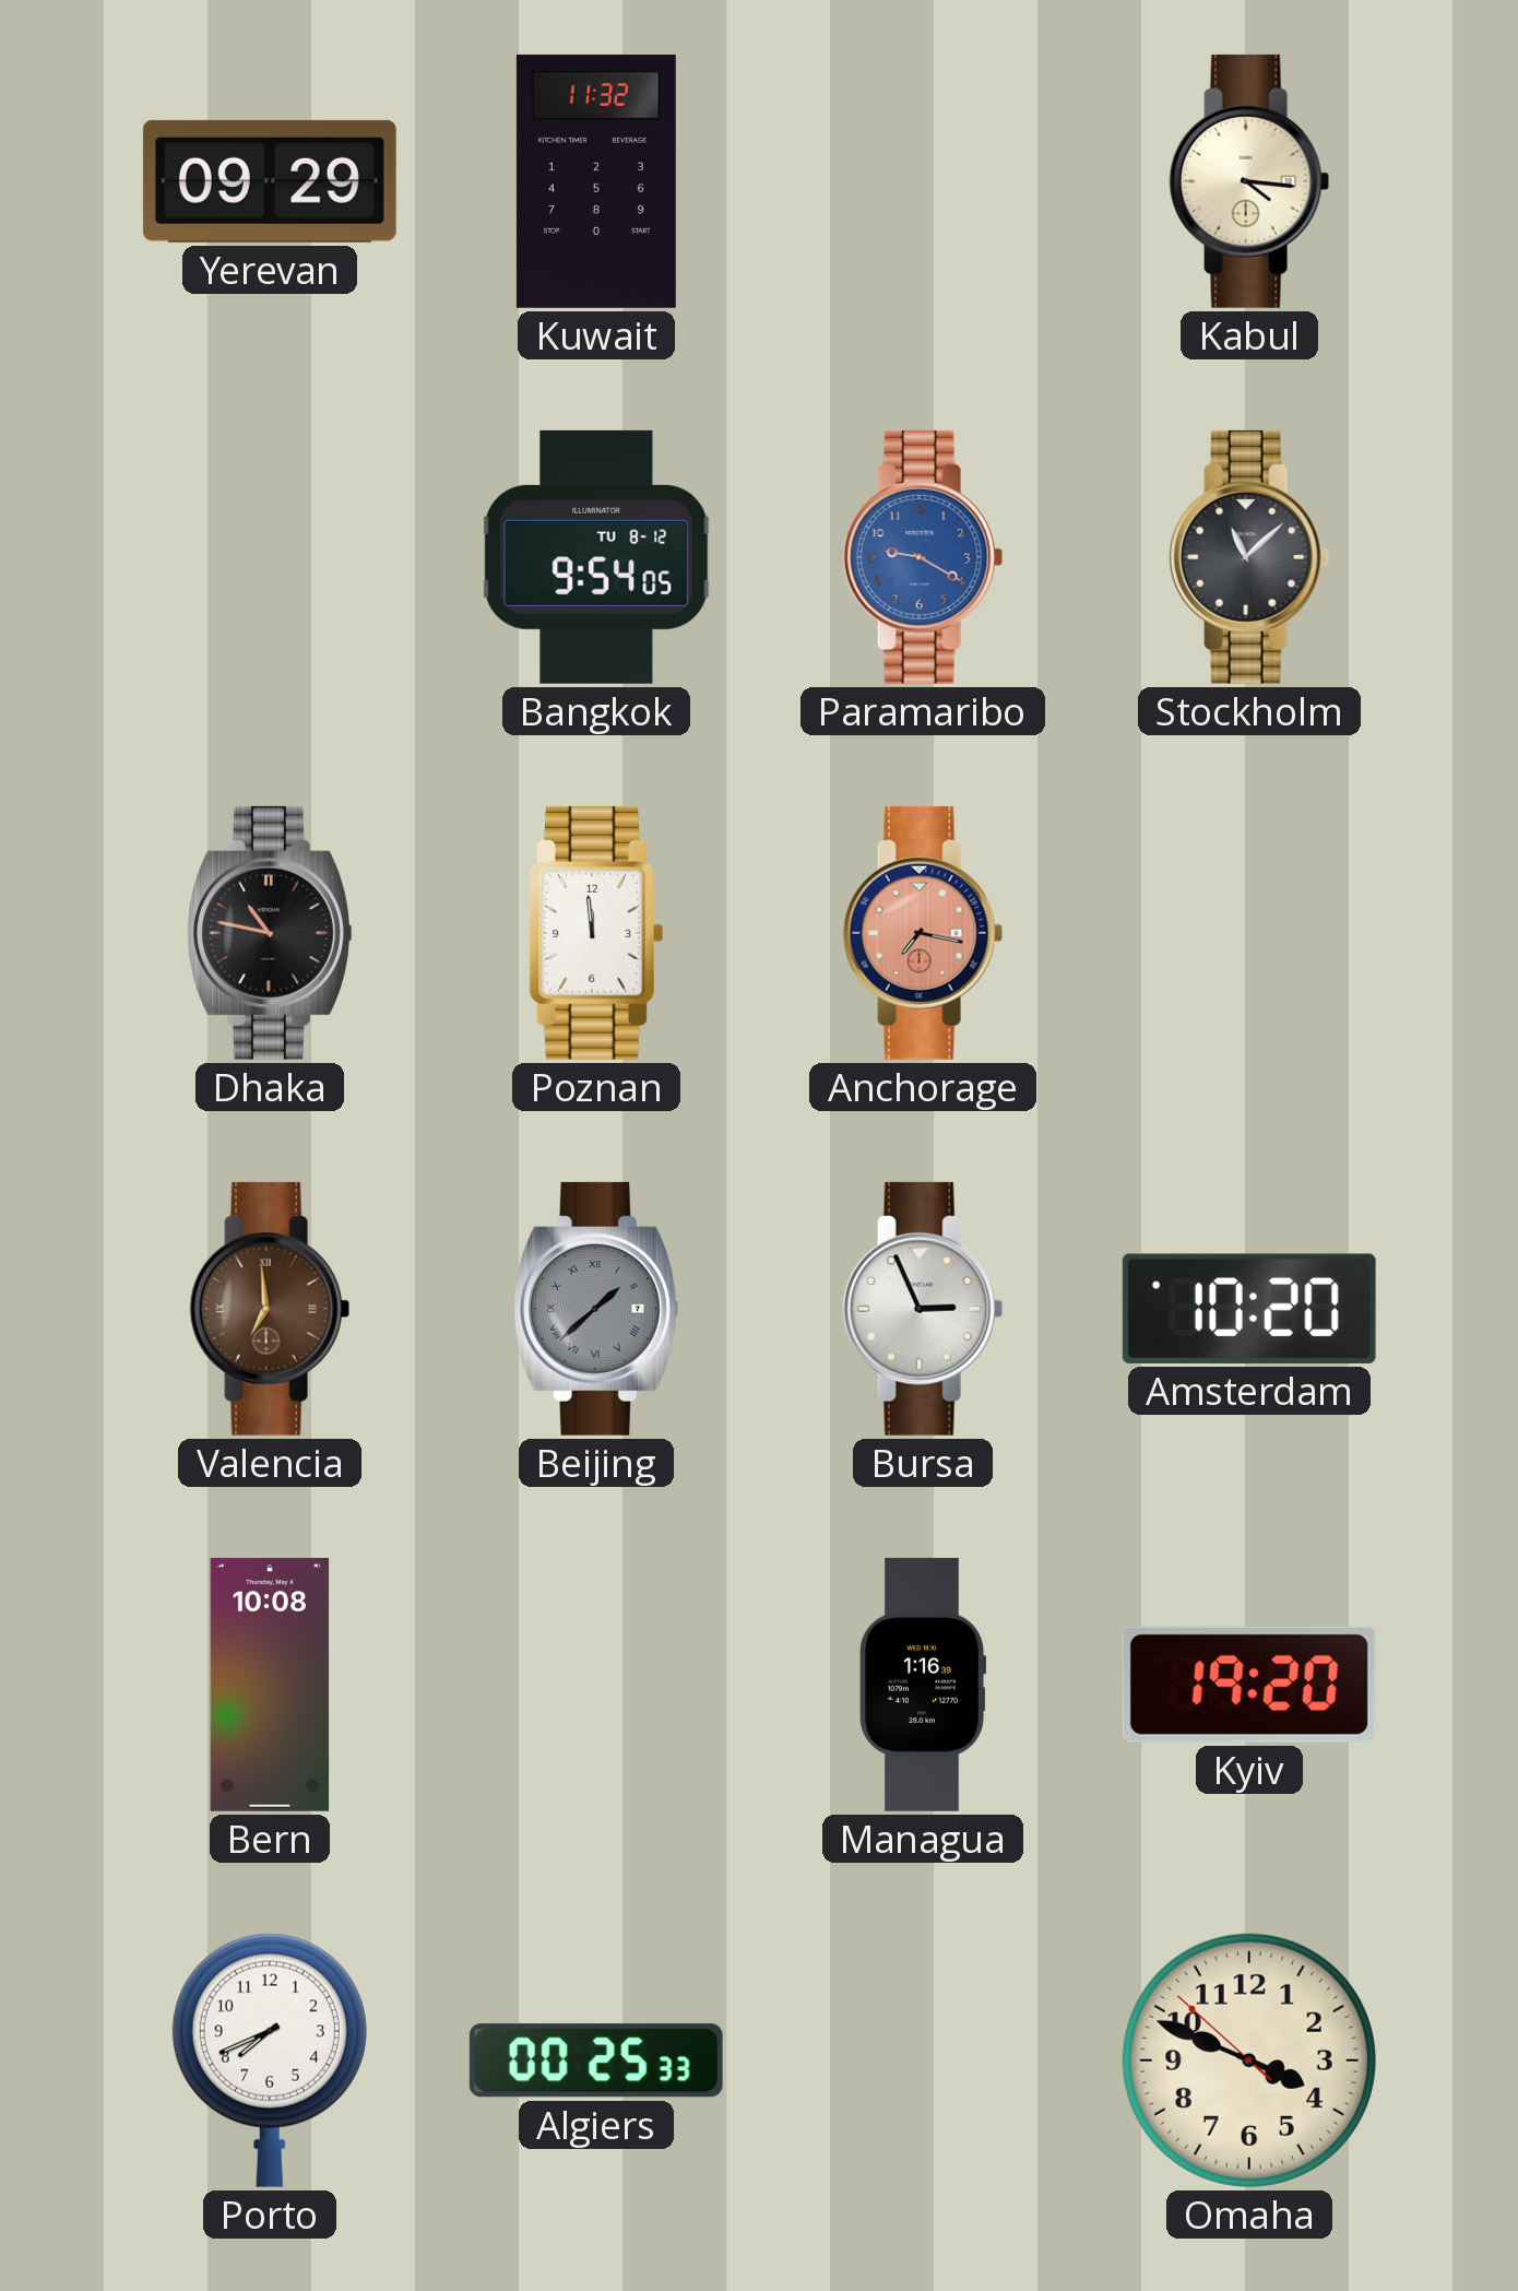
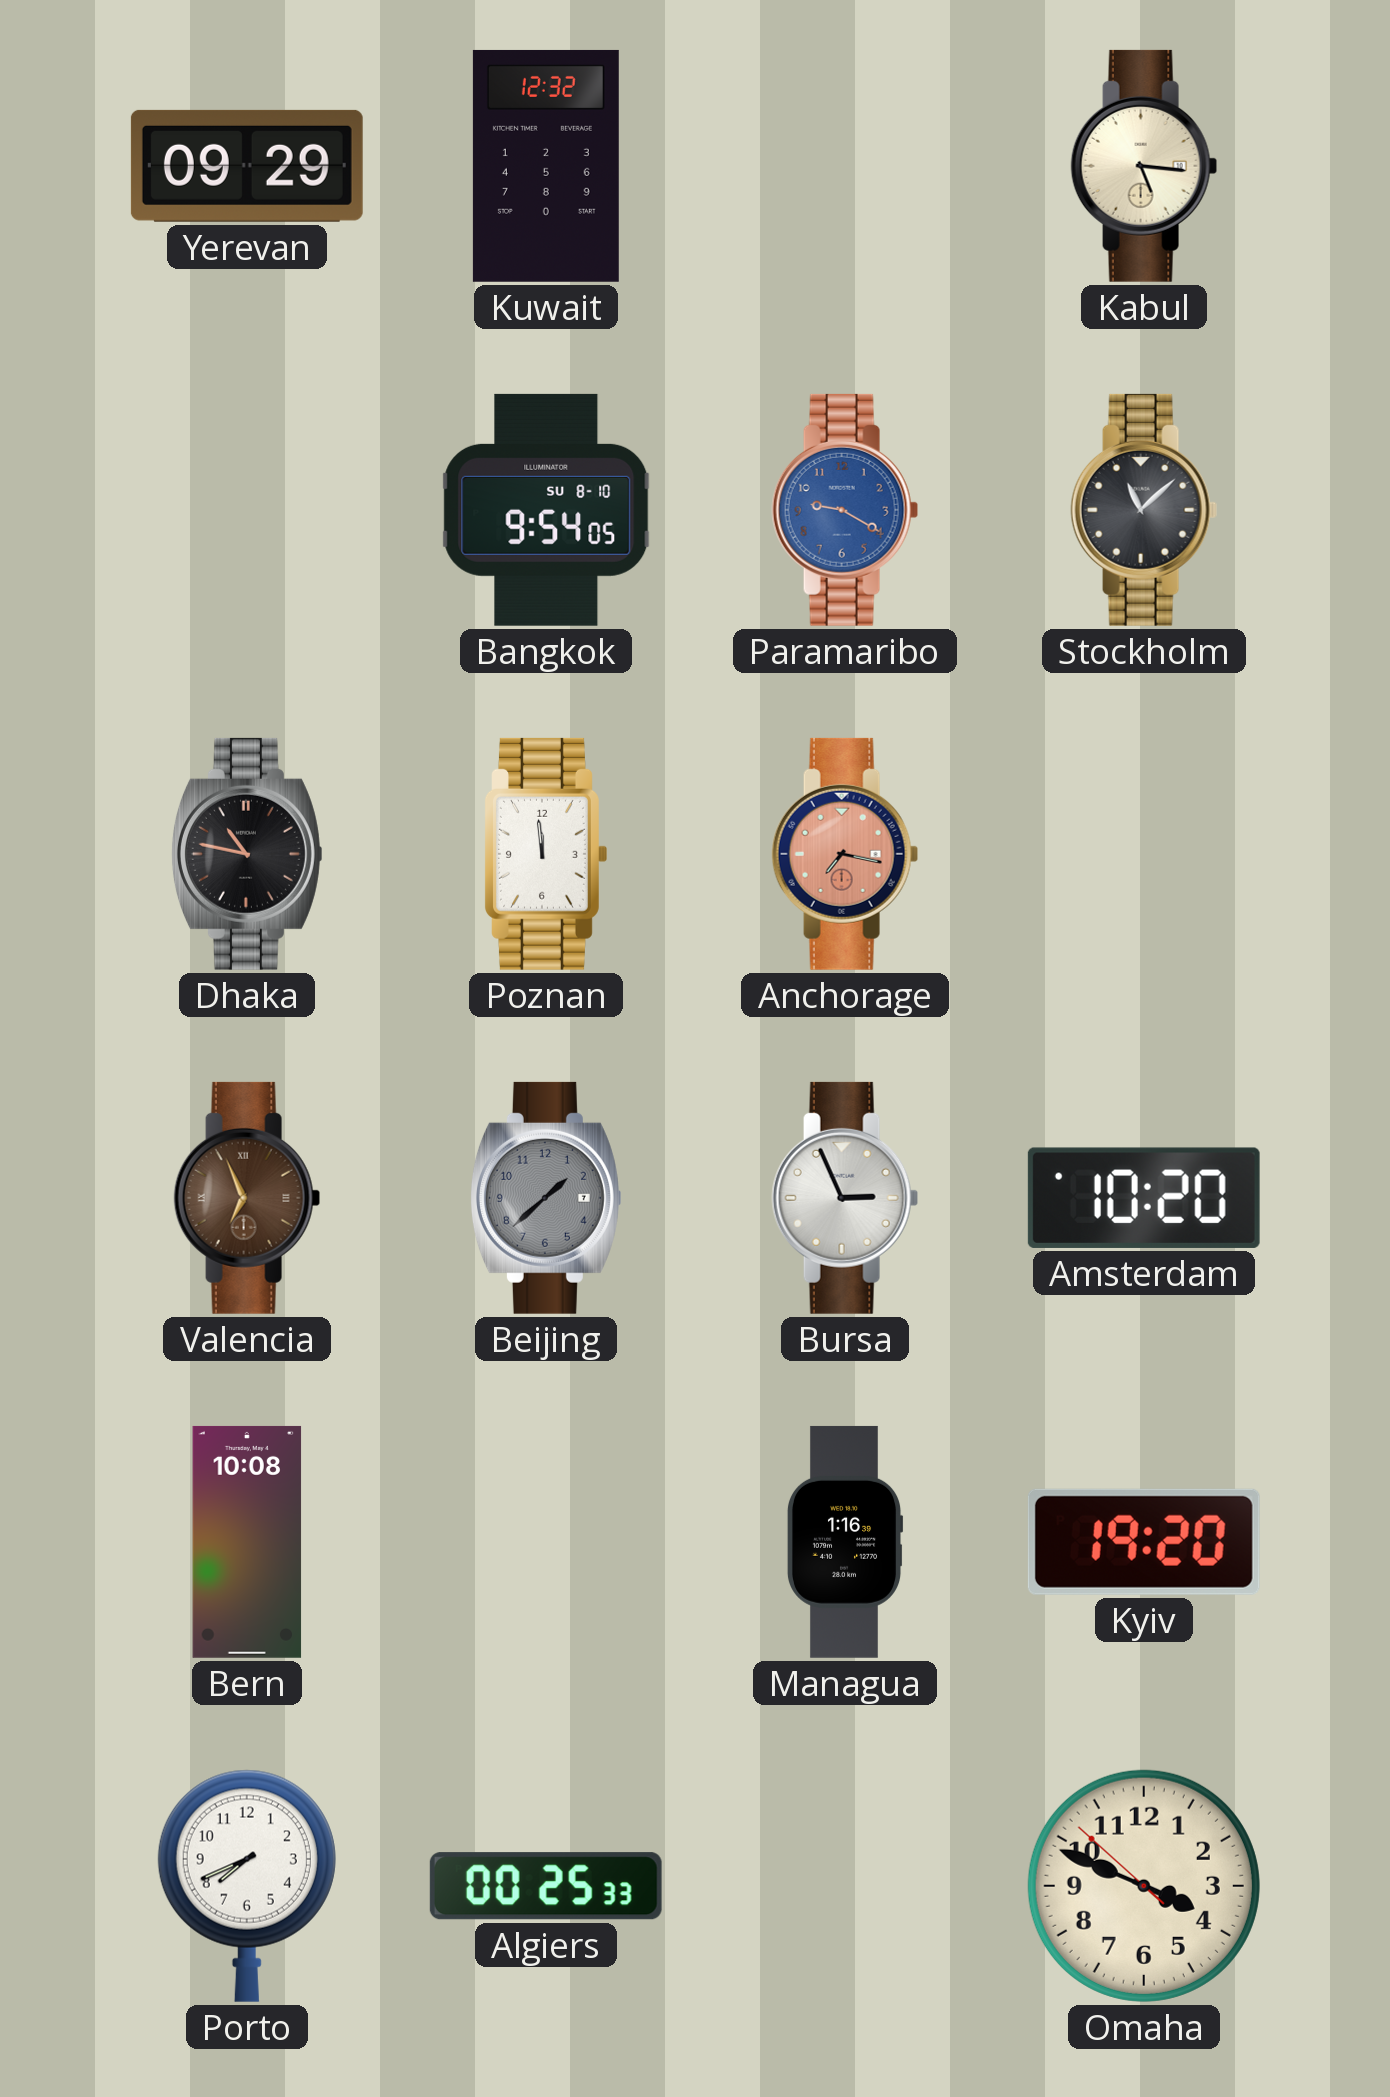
Kuwait: 11:32 -> 12:32 (546, 166)
Kabul: 4:16 -> 5:16 (1144, 166)
Bangkok date: TU 8-12 -> SU 8-10 (546, 510)
Valencia: 6:59 -> 6:56 (247, 1198)
Beijing numerals: Roman -> Arabic (546, 1198)
